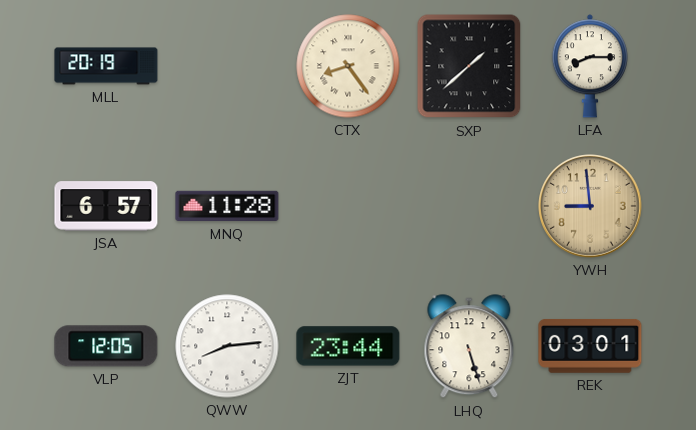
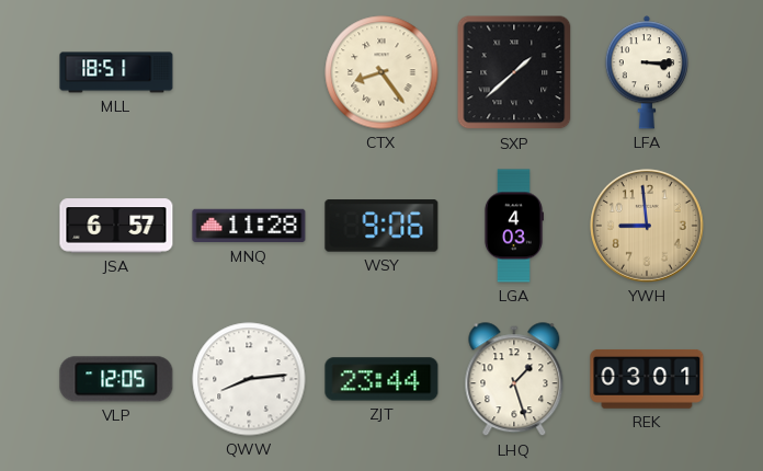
MLL: 20:19 -> 18:51 (116, 72)
LFA: 8:15 -> 3:15 (647, 72)
WSY: none -> 9:06 (381, 226)
LGA: none -> 4:03 (513, 226)
LHQ: 5:27 -> 1:27 (514, 380)
